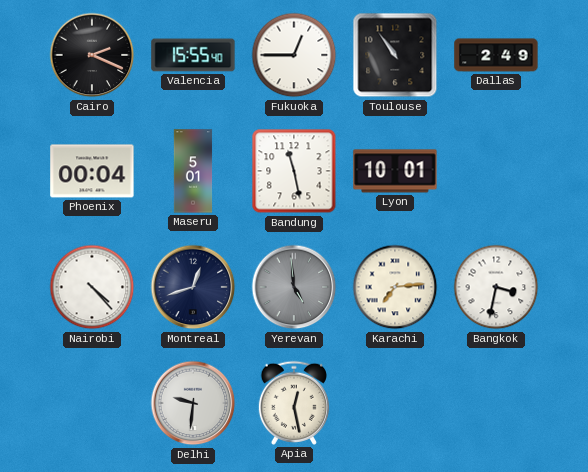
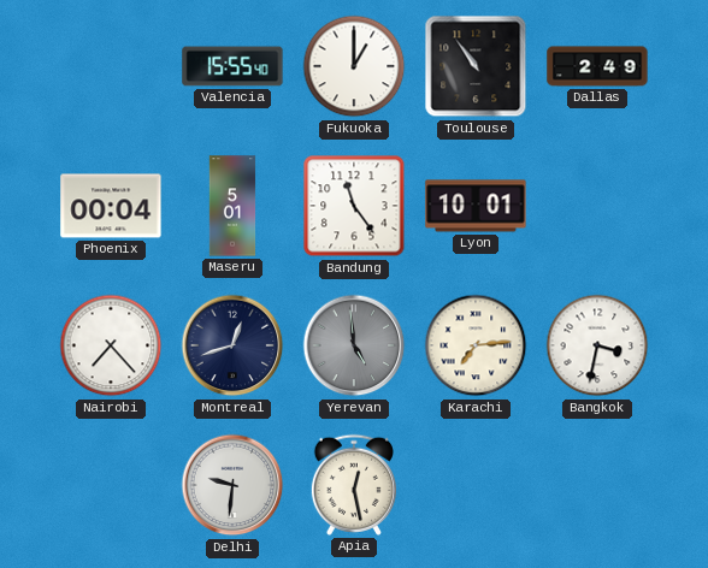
Cairo: 2:19 -> none (92, 55)
Fukuoka: 12:45 -> 1:00 (354, 66)
Bandung: 11:28 -> 11:24 (354, 206)
Nairobi: 4:23 -> 7:23 (111, 345)
